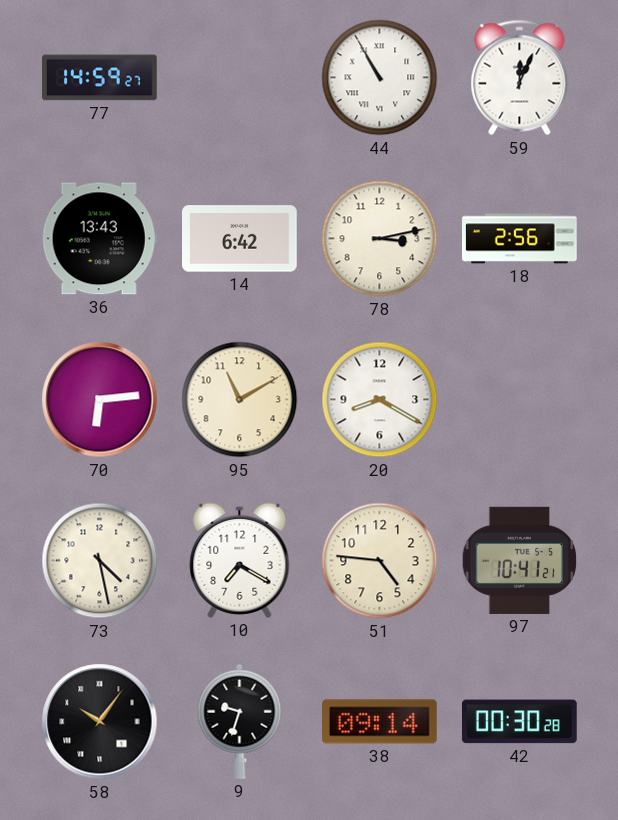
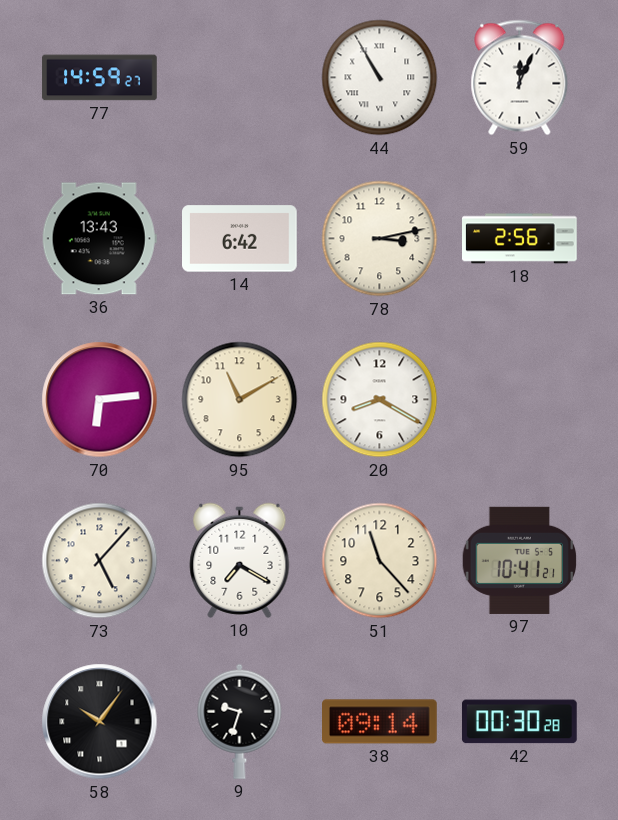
73: 4:28 -> 5:07 (100, 561)
51: 4:46 -> 11:23 (380, 561)
